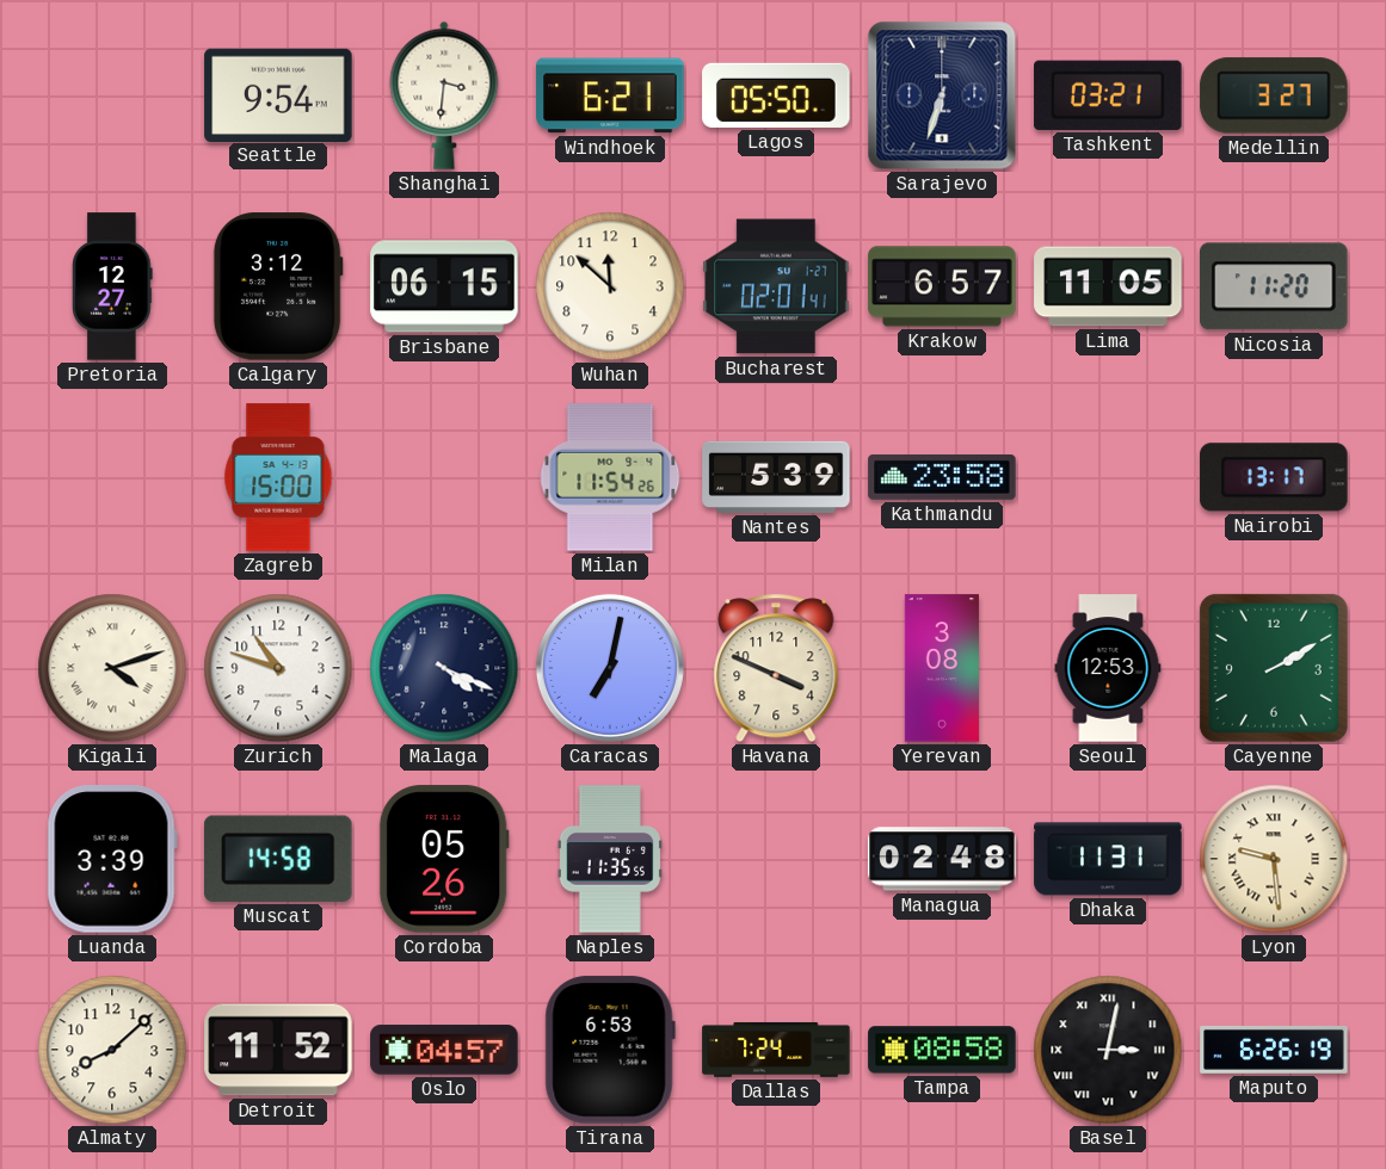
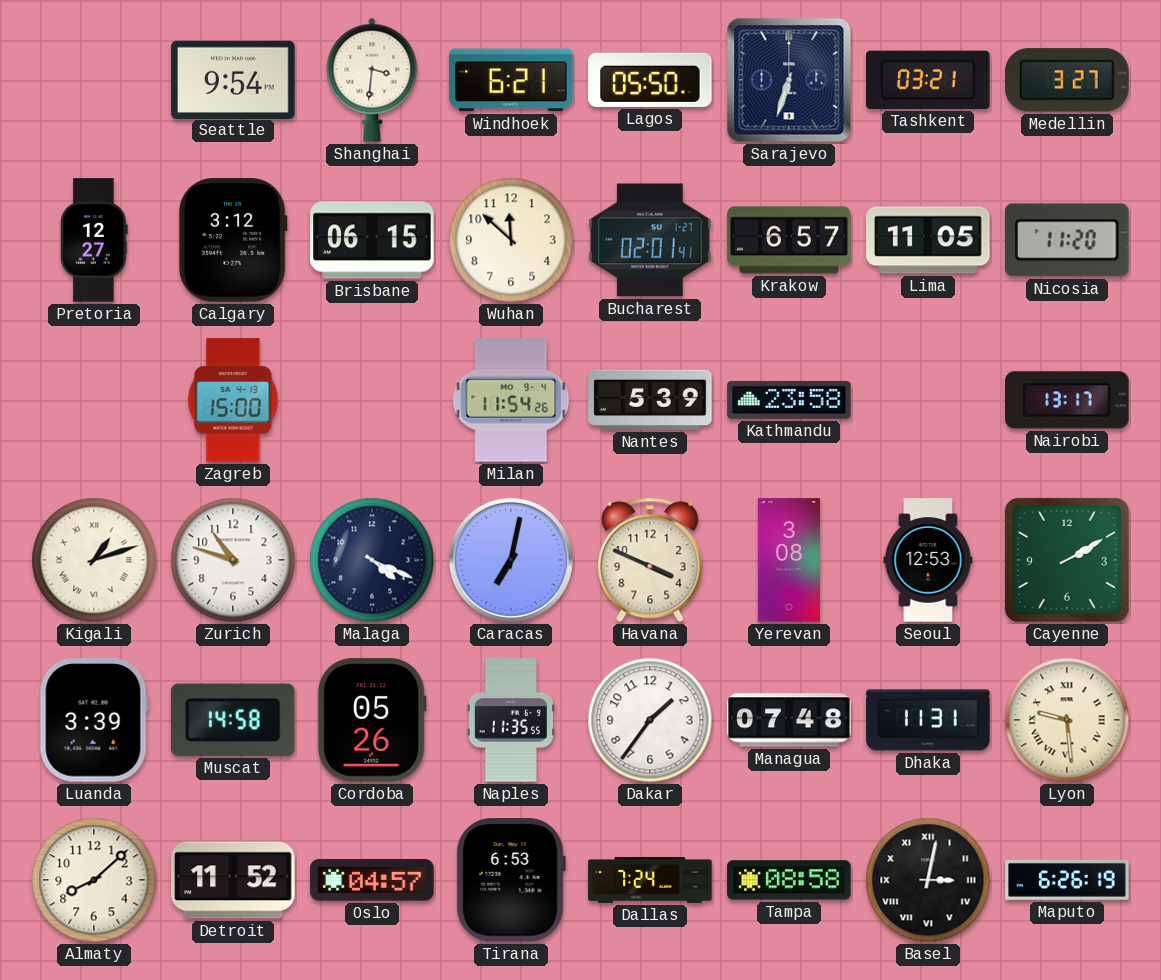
Kigali: 4:12 -> 1:12 (94, 560)
Dakar: none -> 1:36 (650, 720)
Managua: 02:48 -> 07:48 (789, 720)
